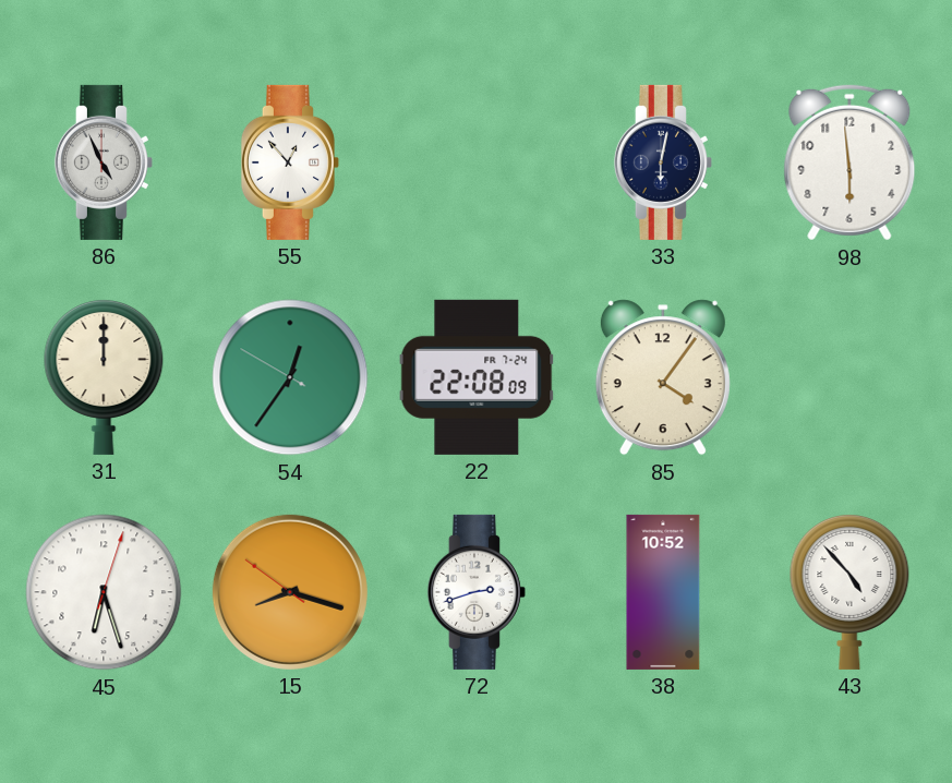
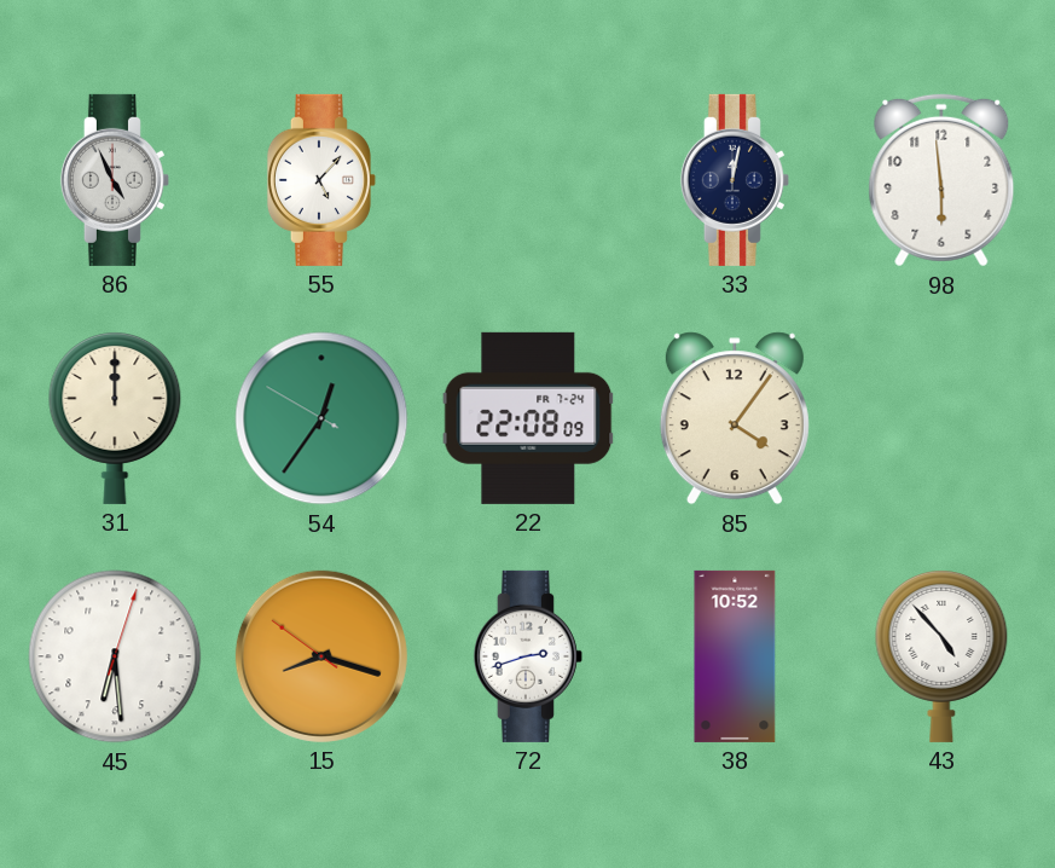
55: 12:53 -> 5:07 (321, 180)
33: 6:02 -> 12:02 (735, 180)
45: 6:27 -> 6:29 (115, 656)
